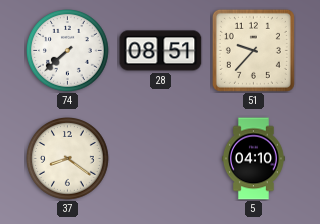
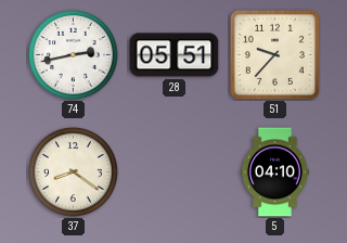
74: 7:38 -> 2:43 (74, 55)
28: 08:51 -> 05:51 (175, 55)
